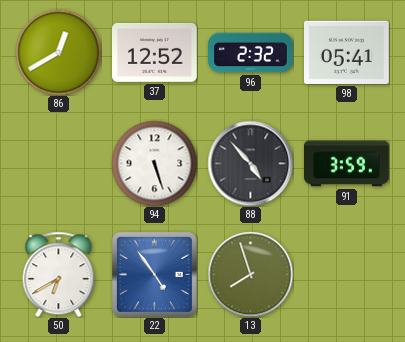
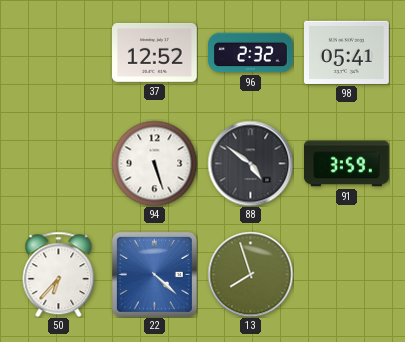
86: 12:40 -> none (58, 52)
88: 4:53 -> 4:51 (250, 163)
50: 6:40 -> 6:37 (59, 274)
22: 4:54 -> 4:22 (154, 274)
